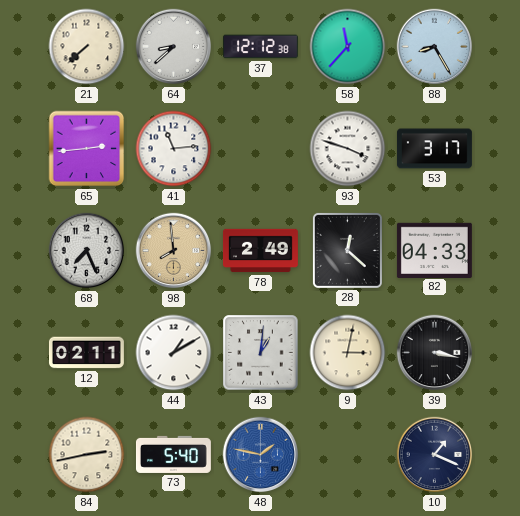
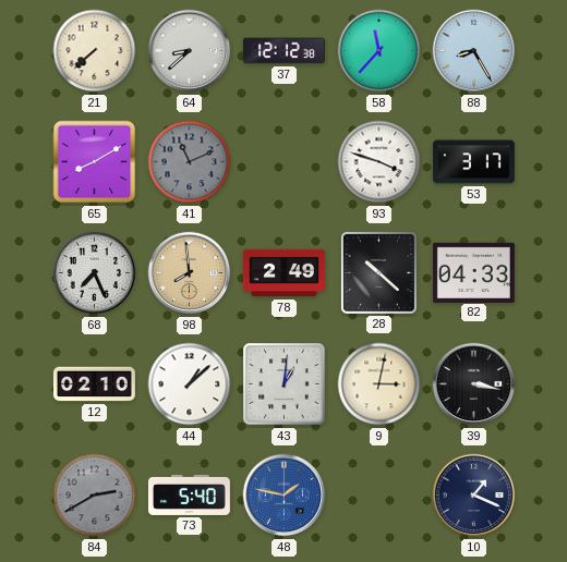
65: 2:44 -> 8:10 (95, 162)
41: 11:14 -> 11:11 (190, 162)
41 dial: white -> grey (190, 162)
28: 12:22 -> 10:22 (378, 272)
12: 02:11 -> 02:10 (94, 384)
44: 1:10 -> 1:08 (190, 384)
84: 2:43 -> 2:40 (95, 496)
84 dial: cream -> grey (95, 496)
